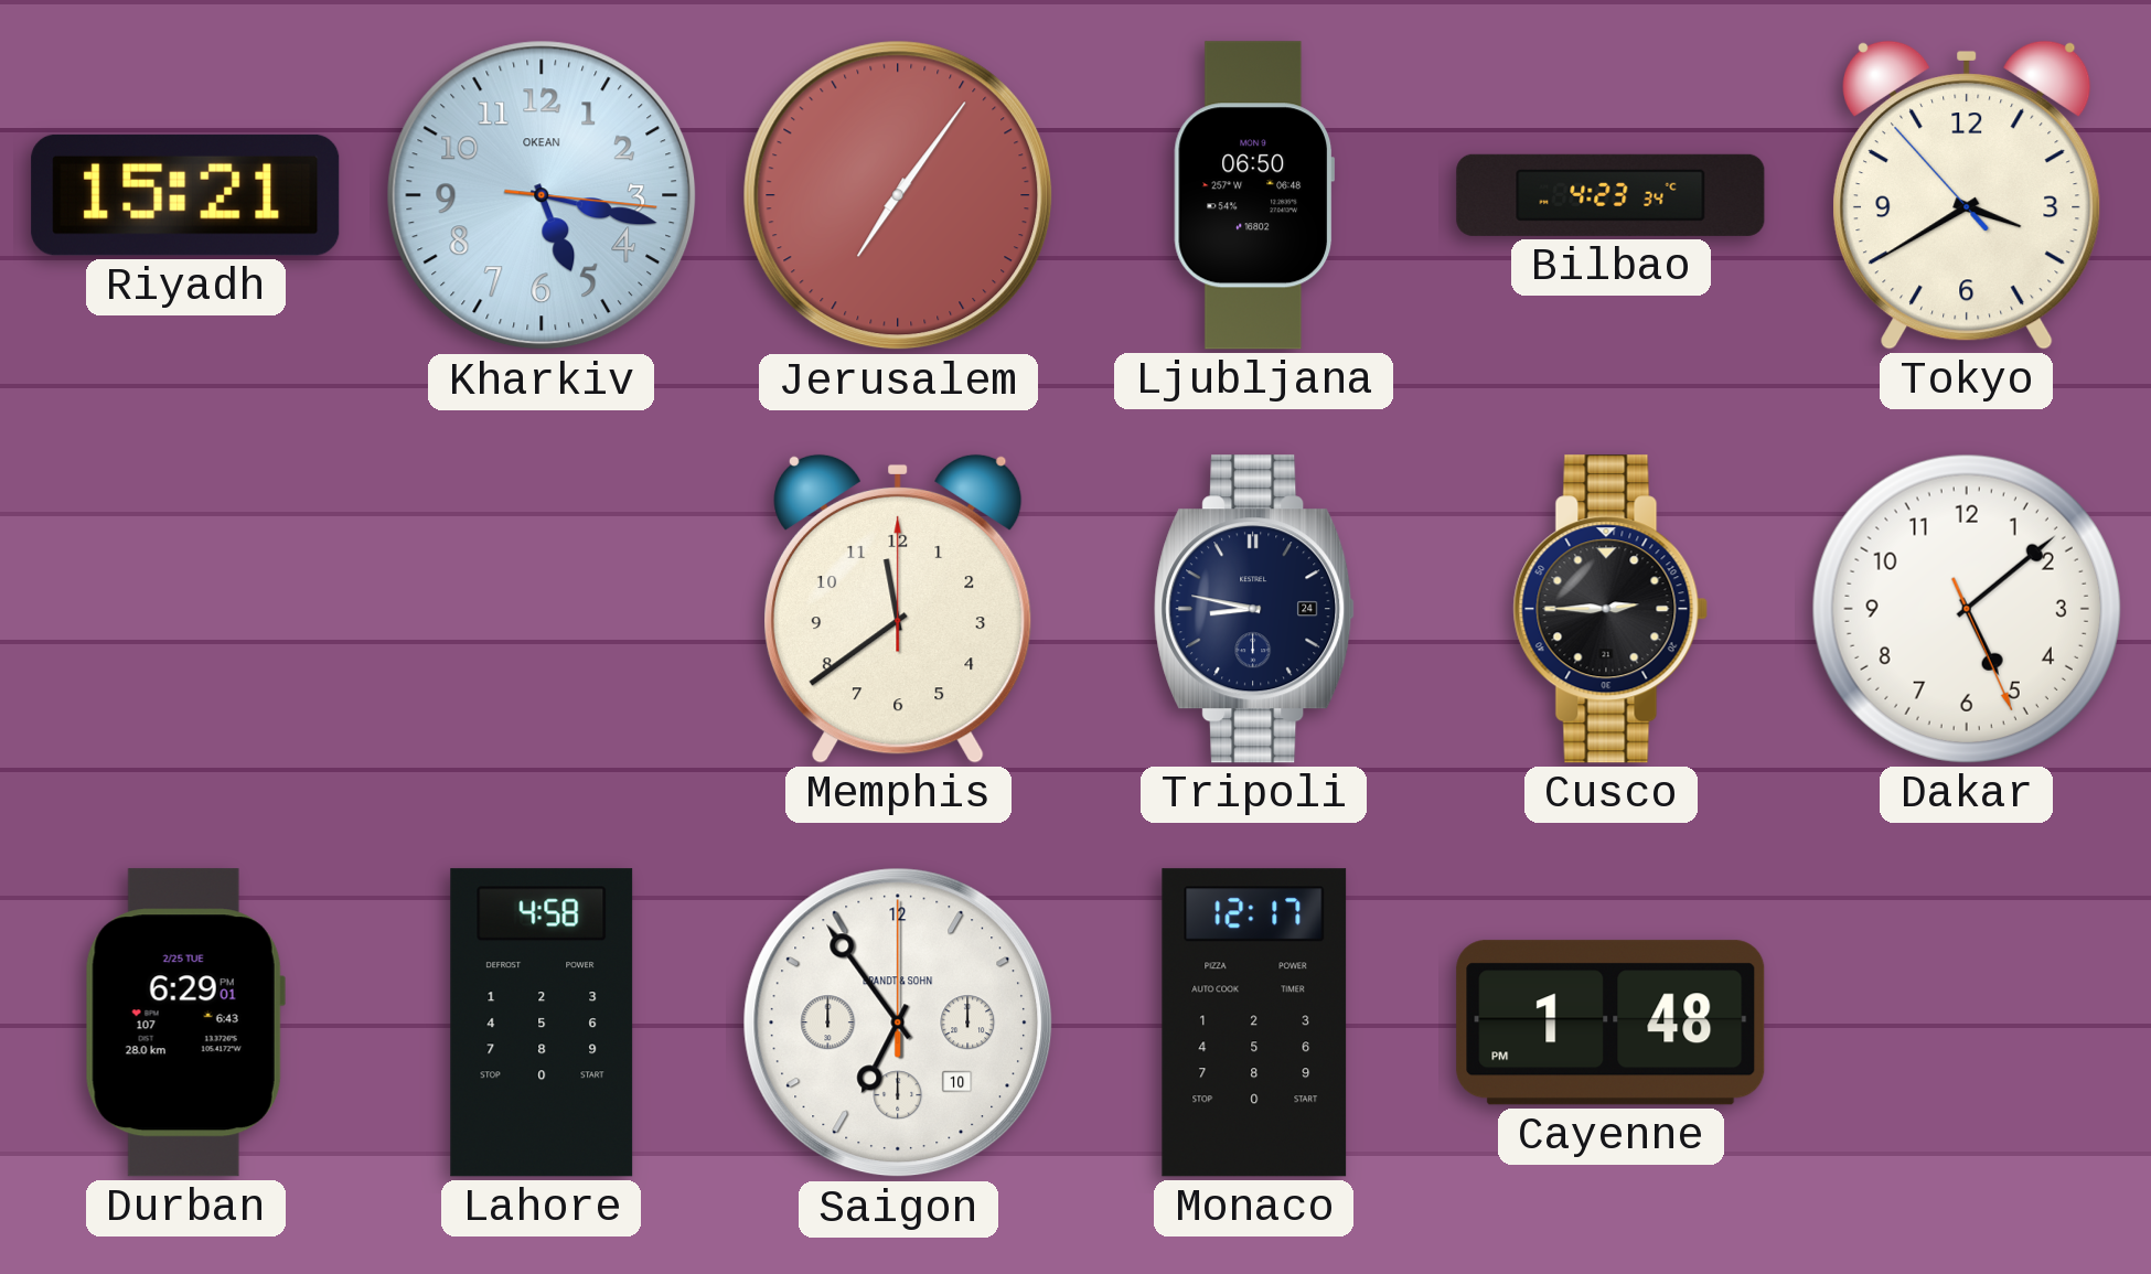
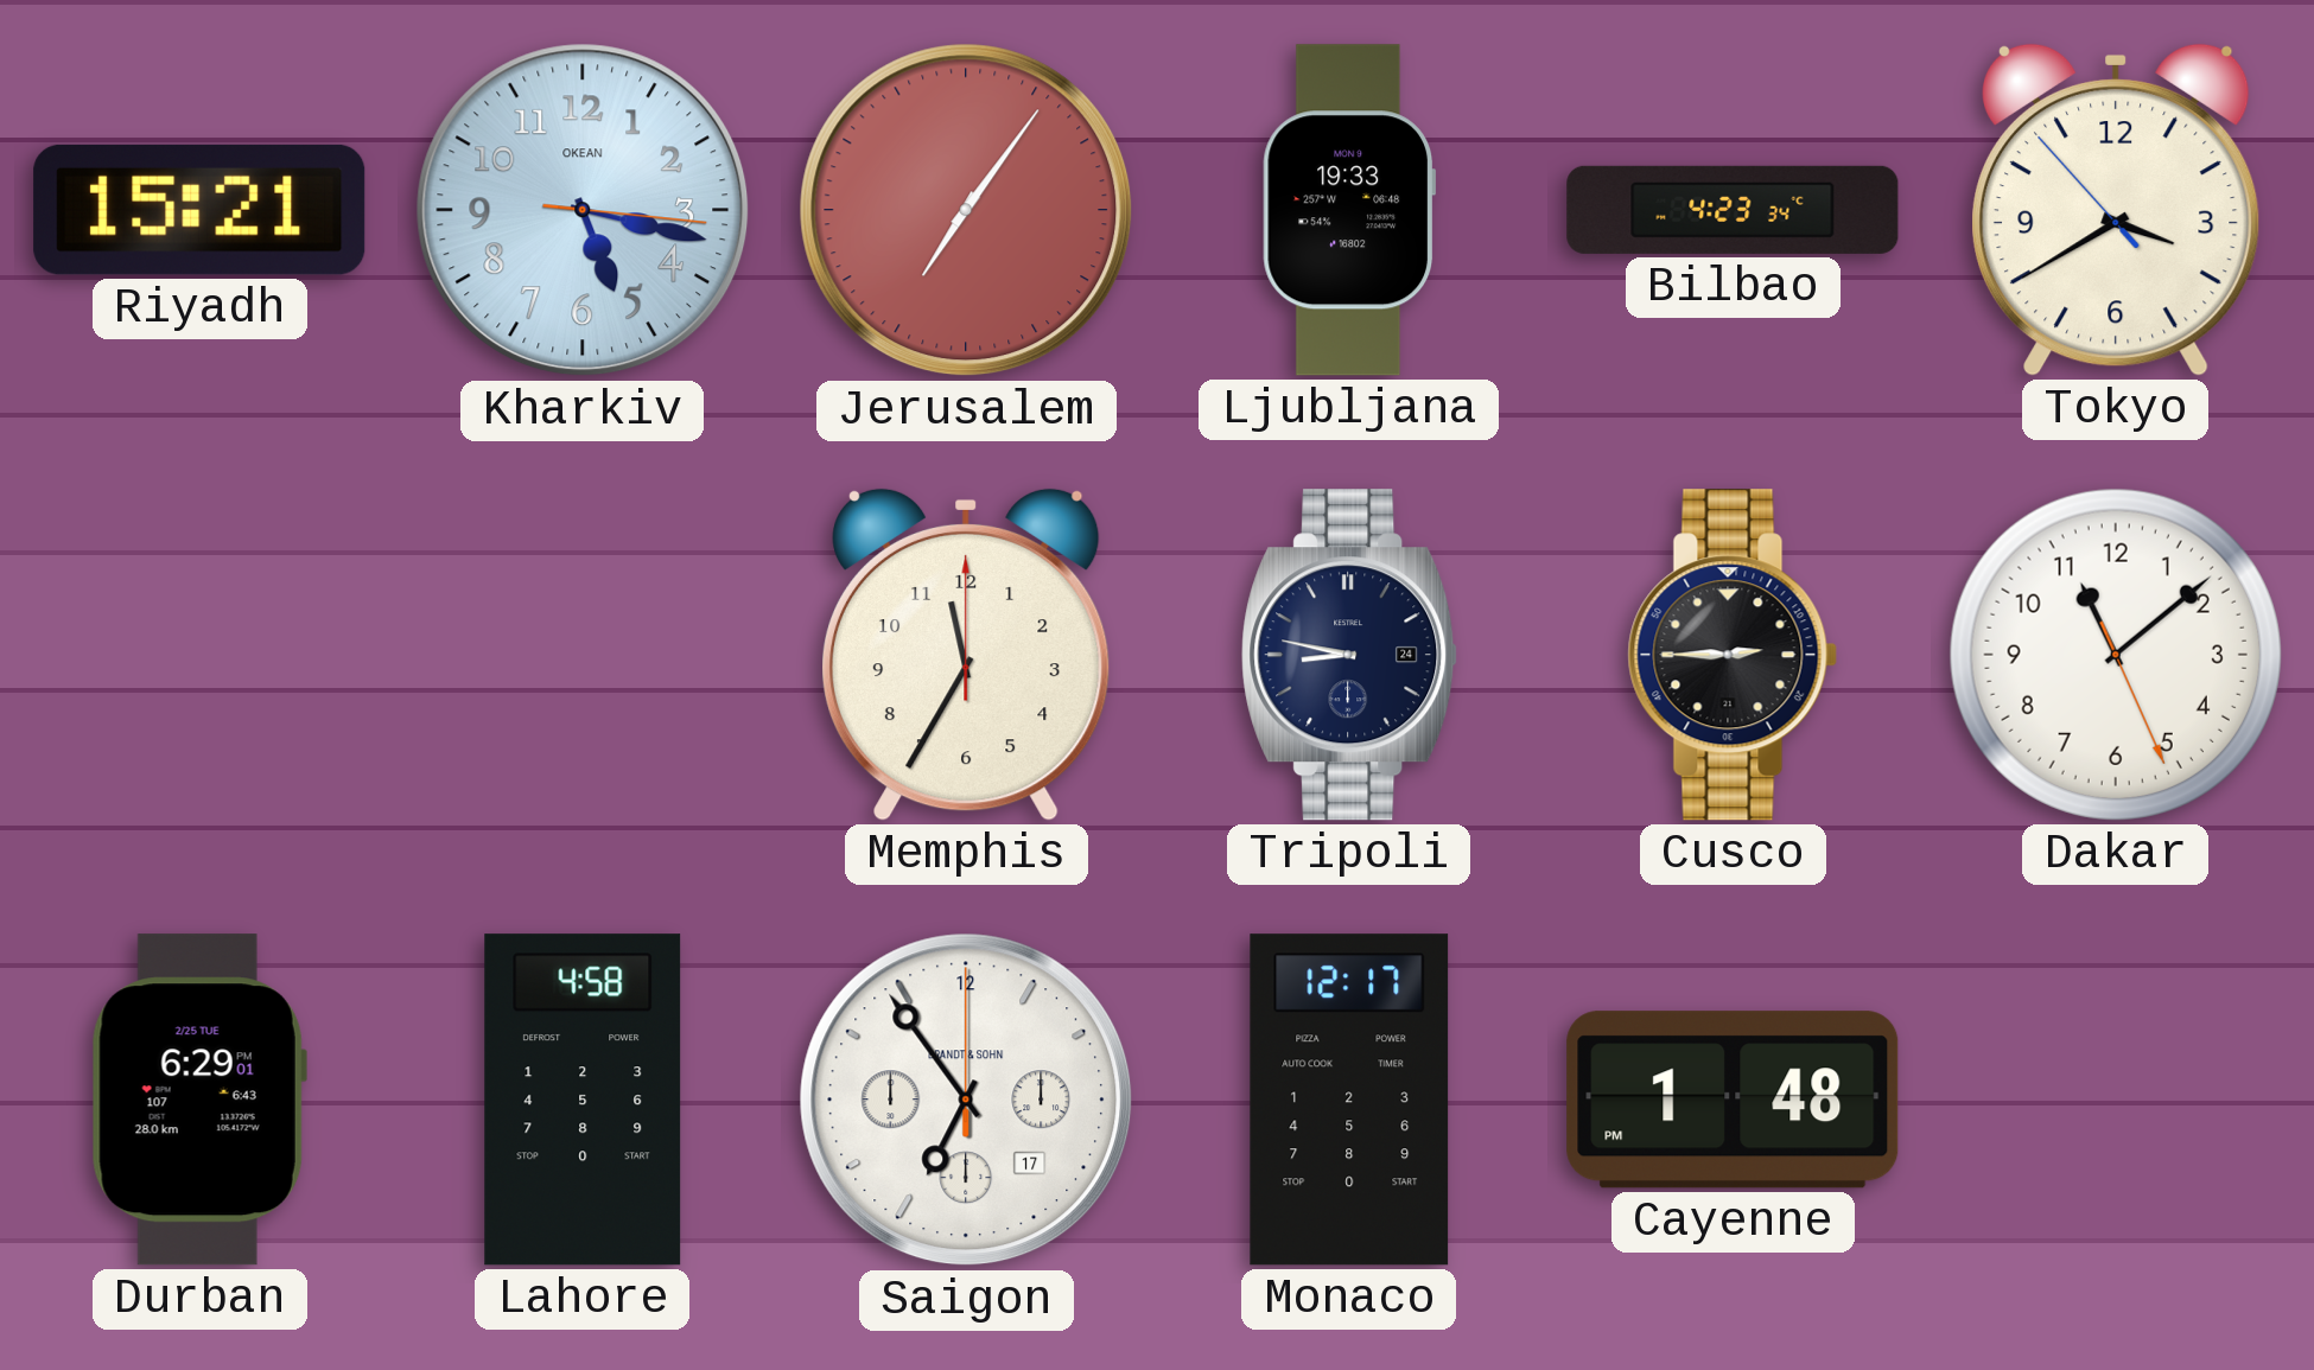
Ljubljana: 06:50 -> 19:33 (1349, 210)
Memphis: 11:39 -> 11:35 (967, 655)
Dakar: 5:08 -> 11:08 (2116, 655)
Saigon date: 10 -> 17 (966, 1100)
